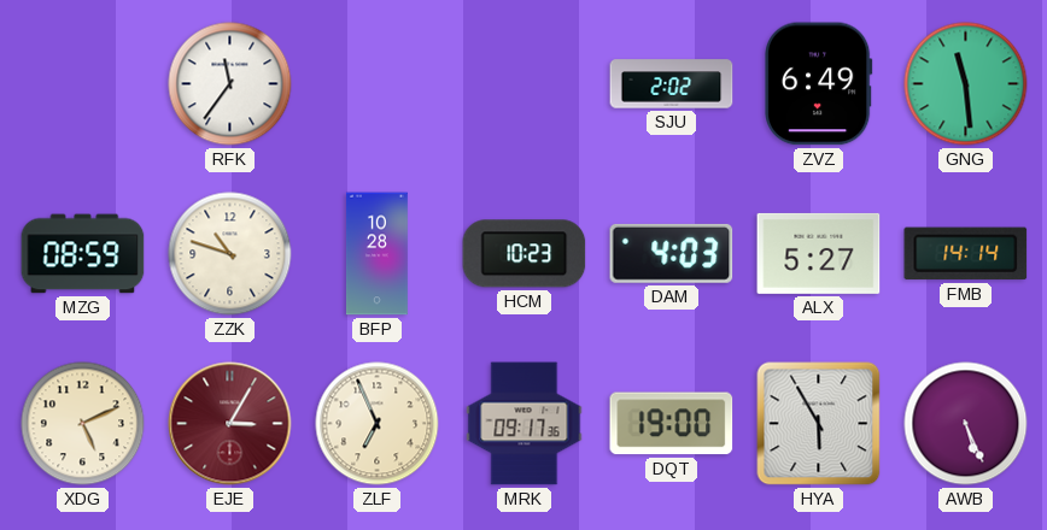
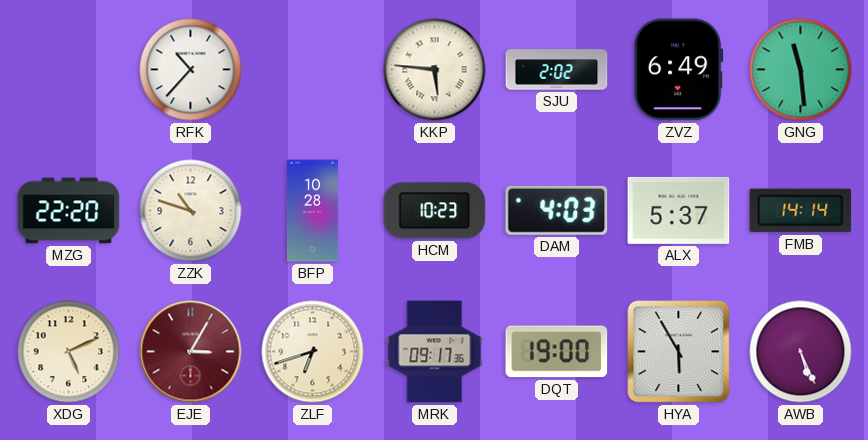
RFK: 11:36 -> 10:37 (191, 70)
KKP: none -> 5:46 (435, 70)
MZG: 08:59 -> 22:20 (69, 211)
ALX: 5:27 -> 5:37 (679, 210)
ZLF: 6:56 -> 6:42 (313, 352)
